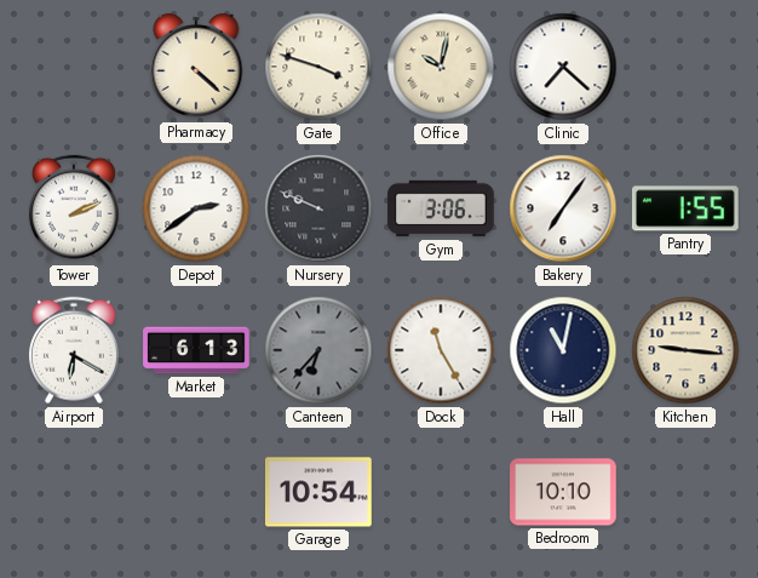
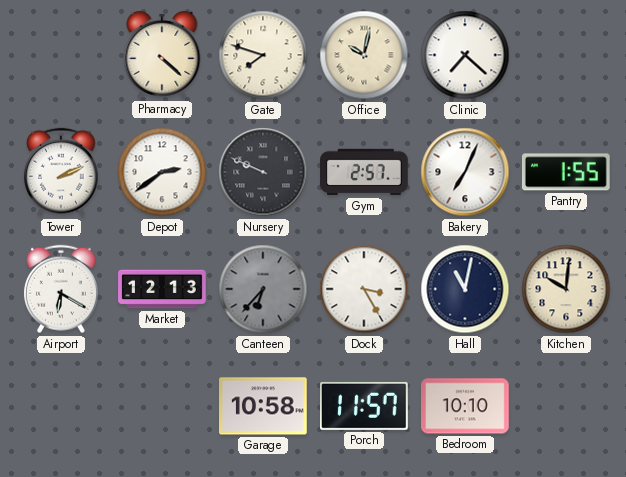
Gate: 3:48 -> 7:48 (263, 55)
Gym: 3:06 -> 2:57 (364, 172)
Bakery: 7:06 -> 7:04 (465, 172)
Market: 6:13 -> 12:13 (162, 289)
Dock: 11:25 -> 3:25 (364, 289)
Kitchen: 9:16 -> 10:01 (566, 289)
Garage: 10:54 -> 10:58 (264, 406)
Porch: none -> 11:57 (365, 406)
